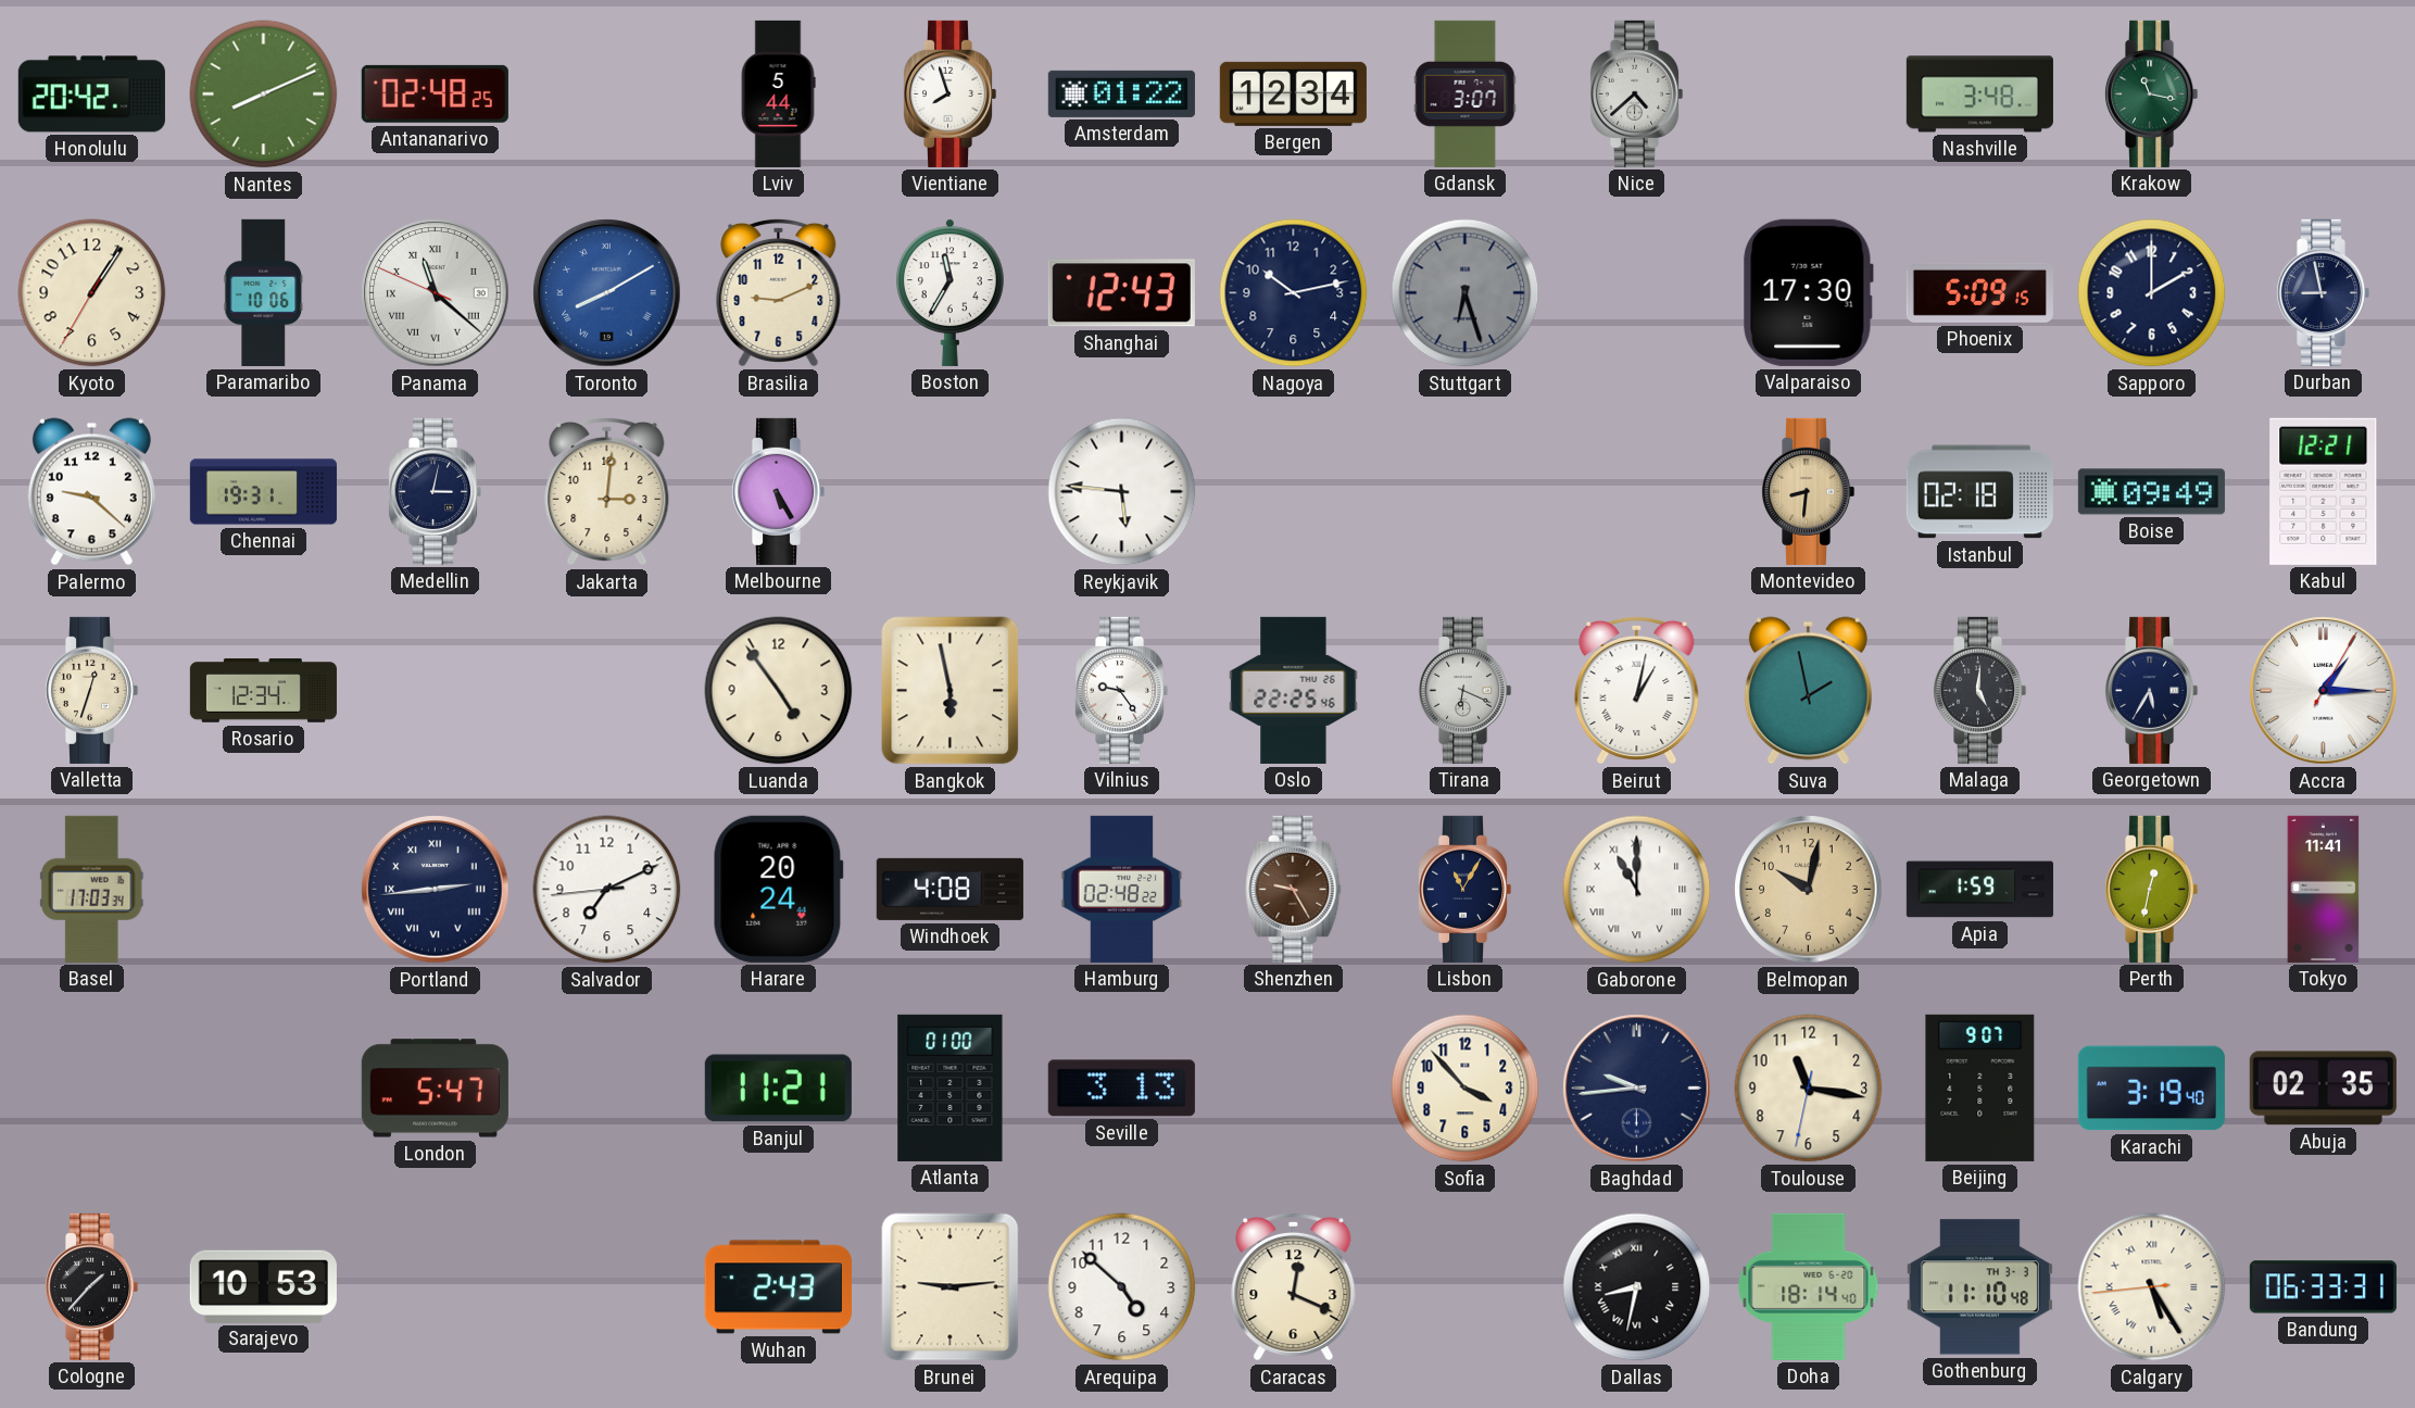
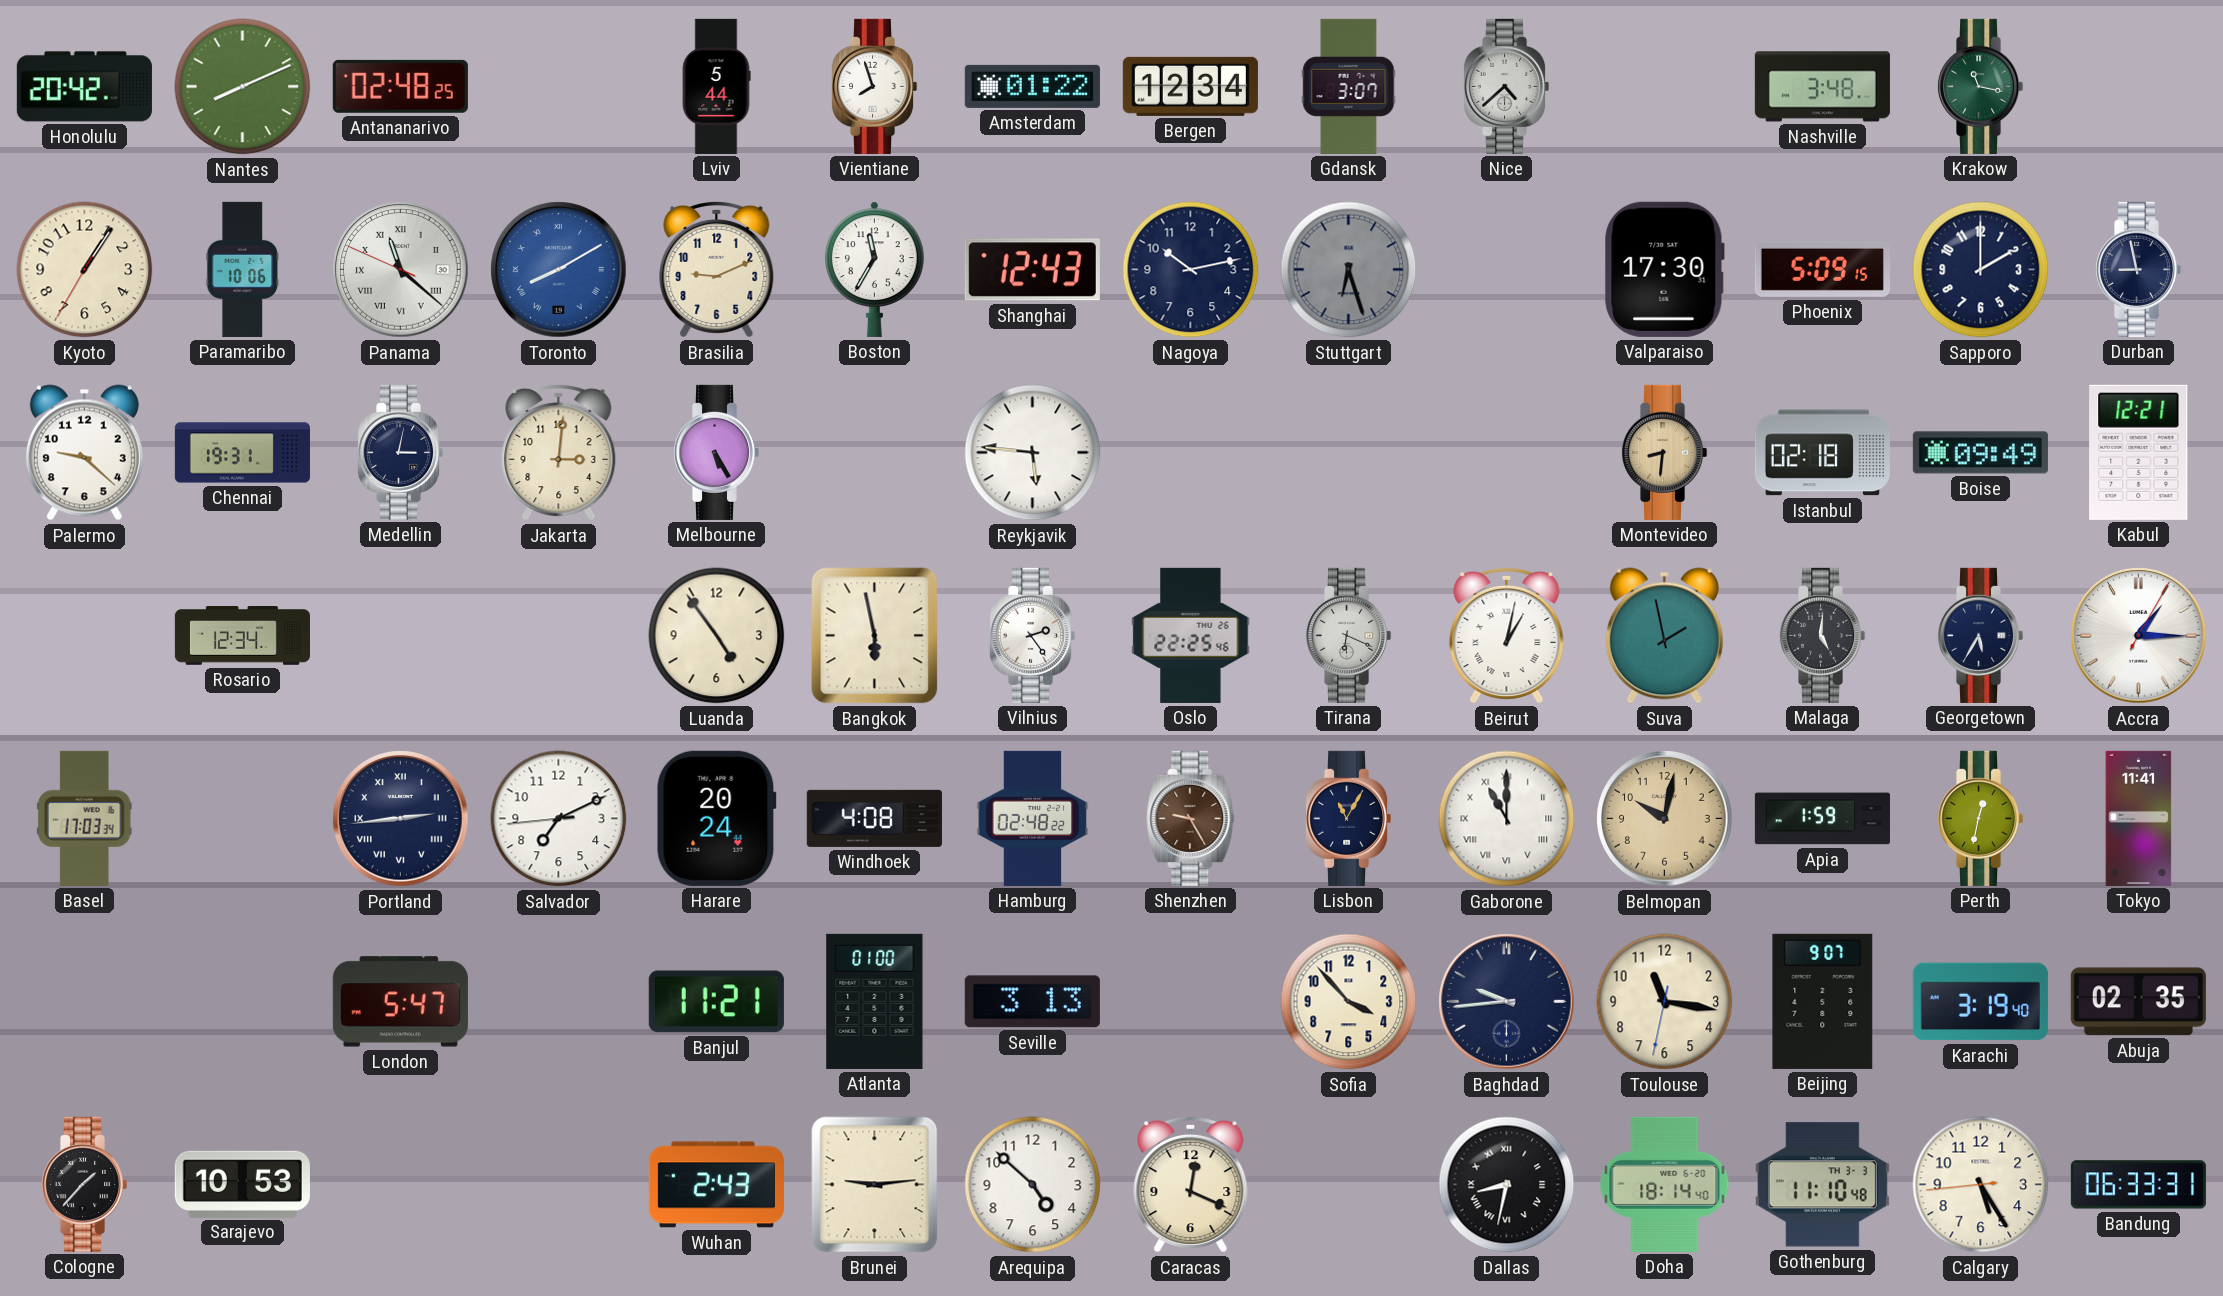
Valletta: 12:33 -> none (91, 690)
Vilnius: 9:24 -> 2:24 (1032, 635)
Calgary numerals: Roman -> Arabic (1981, 1185)
